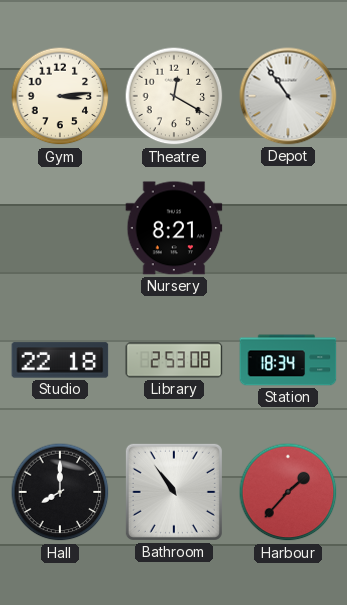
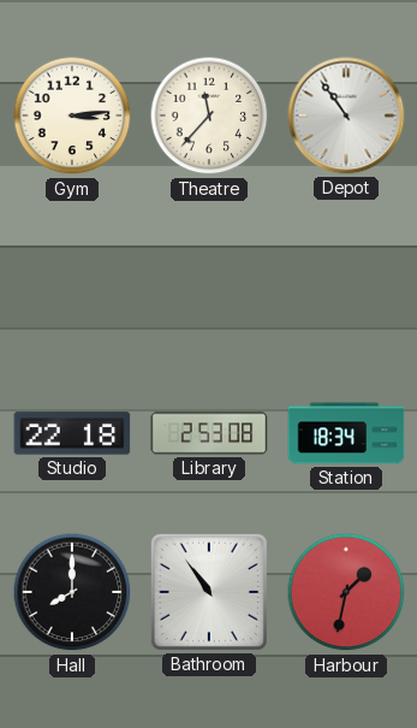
Theatre: 12:20 -> 11:37 (209, 116)
Nursery: 8:21 -> none (174, 228)
Harbour: 1:37 -> 1:32 (346, 592)
